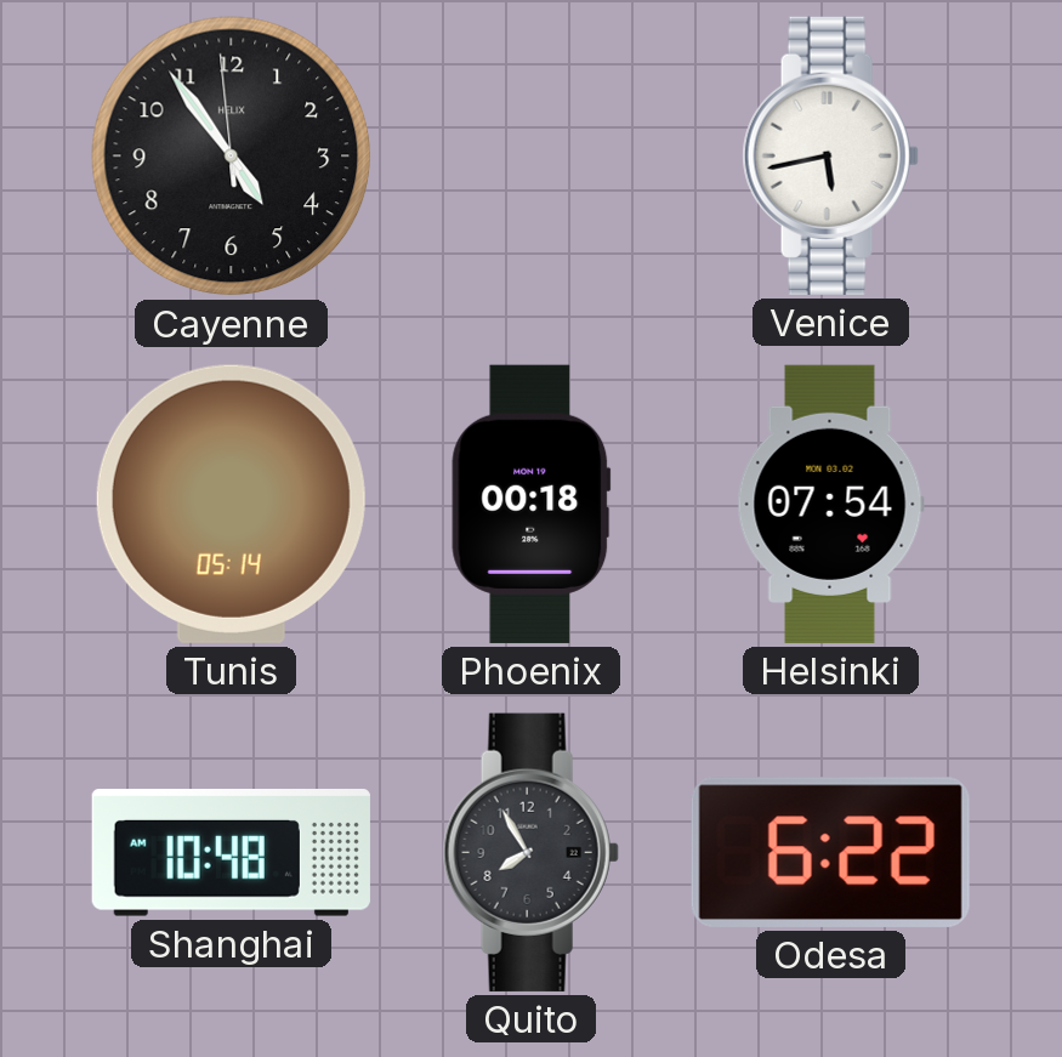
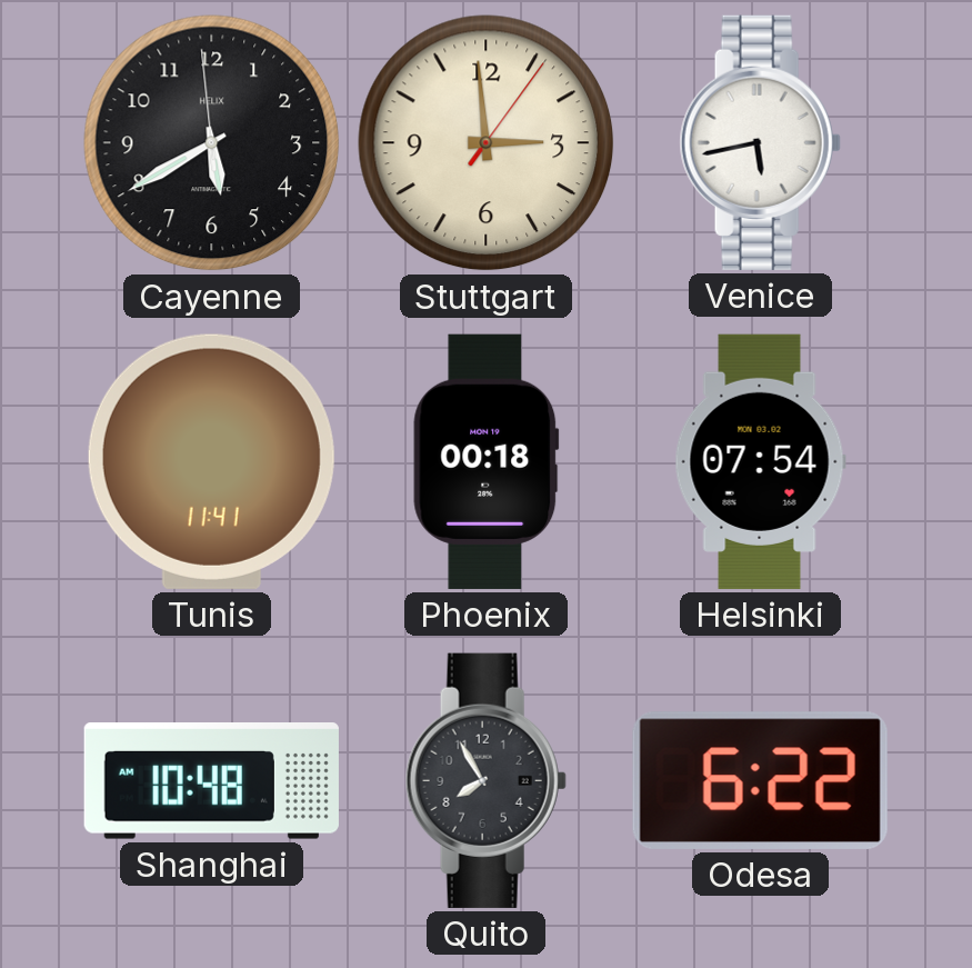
Cayenne: 4:53 -> 5:39 (212, 143)
Stuttgart: none -> 2:59 (487, 143)
Tunis: 05:14 -> 11:41 (211, 461)
